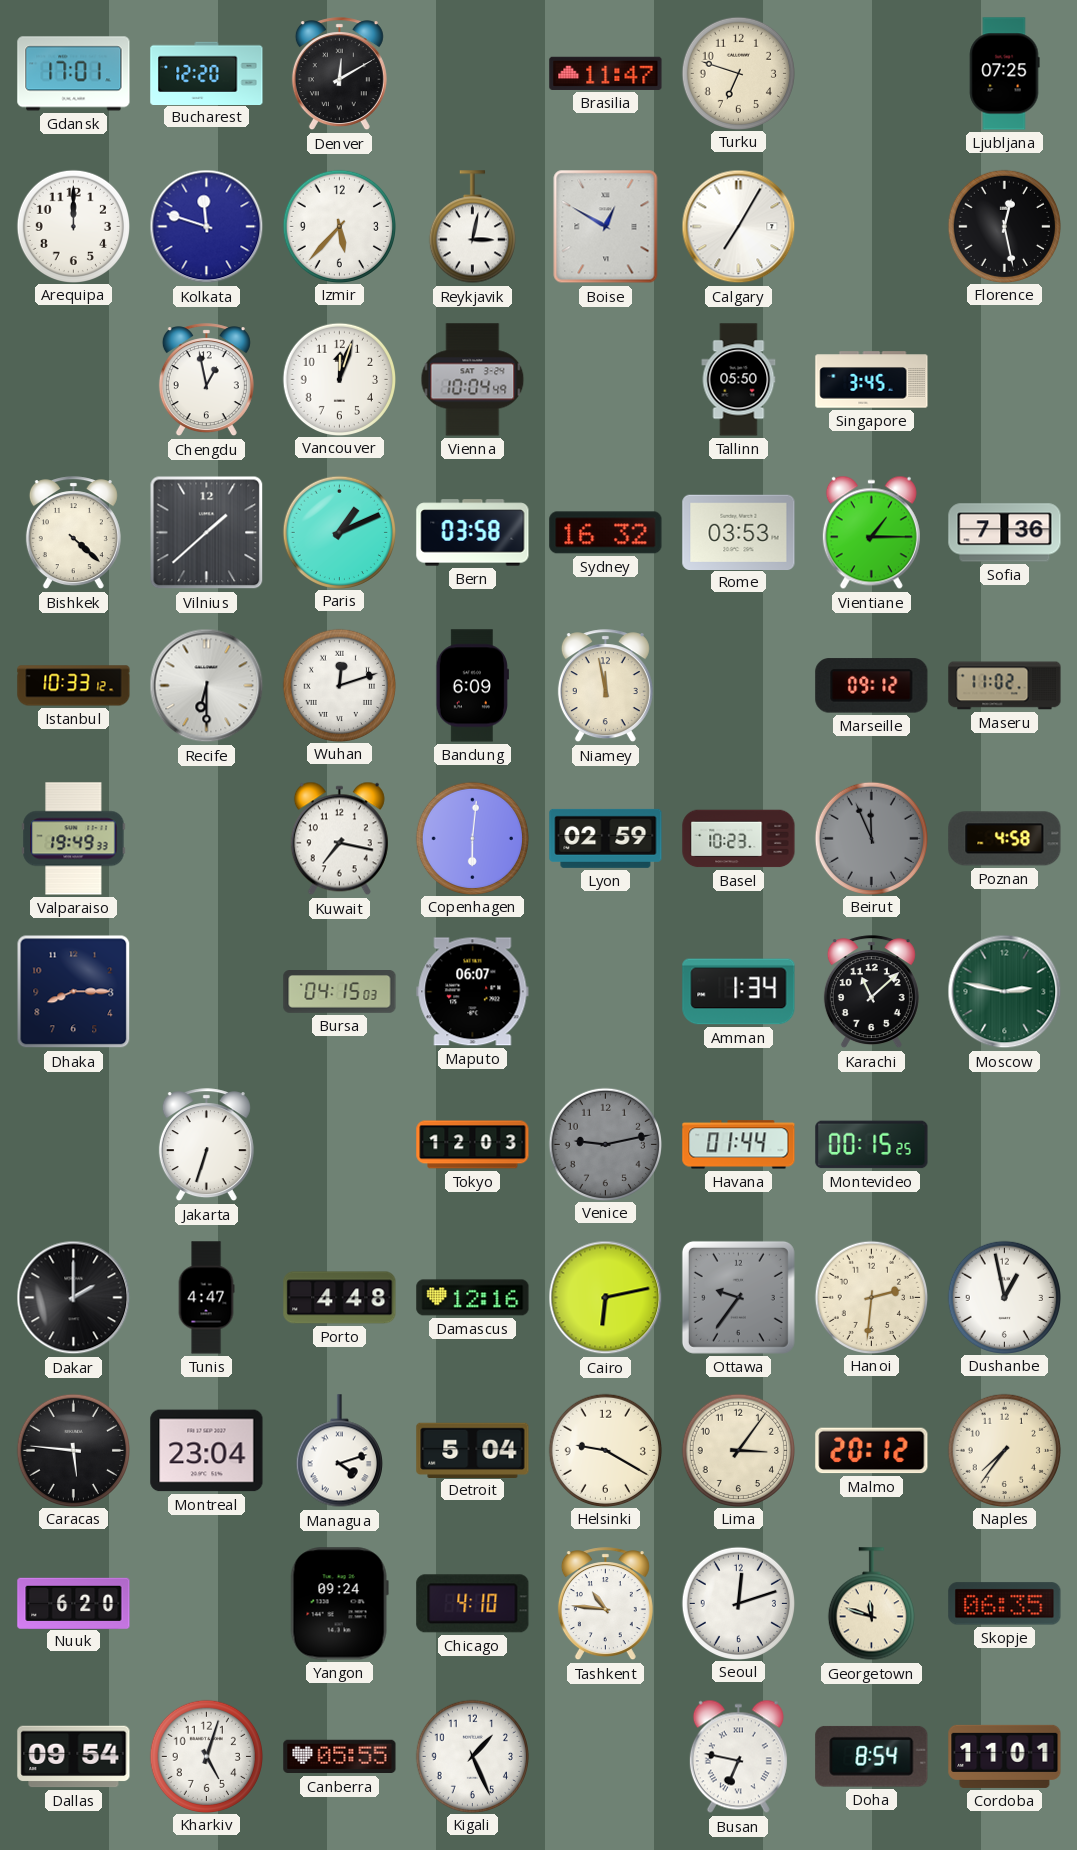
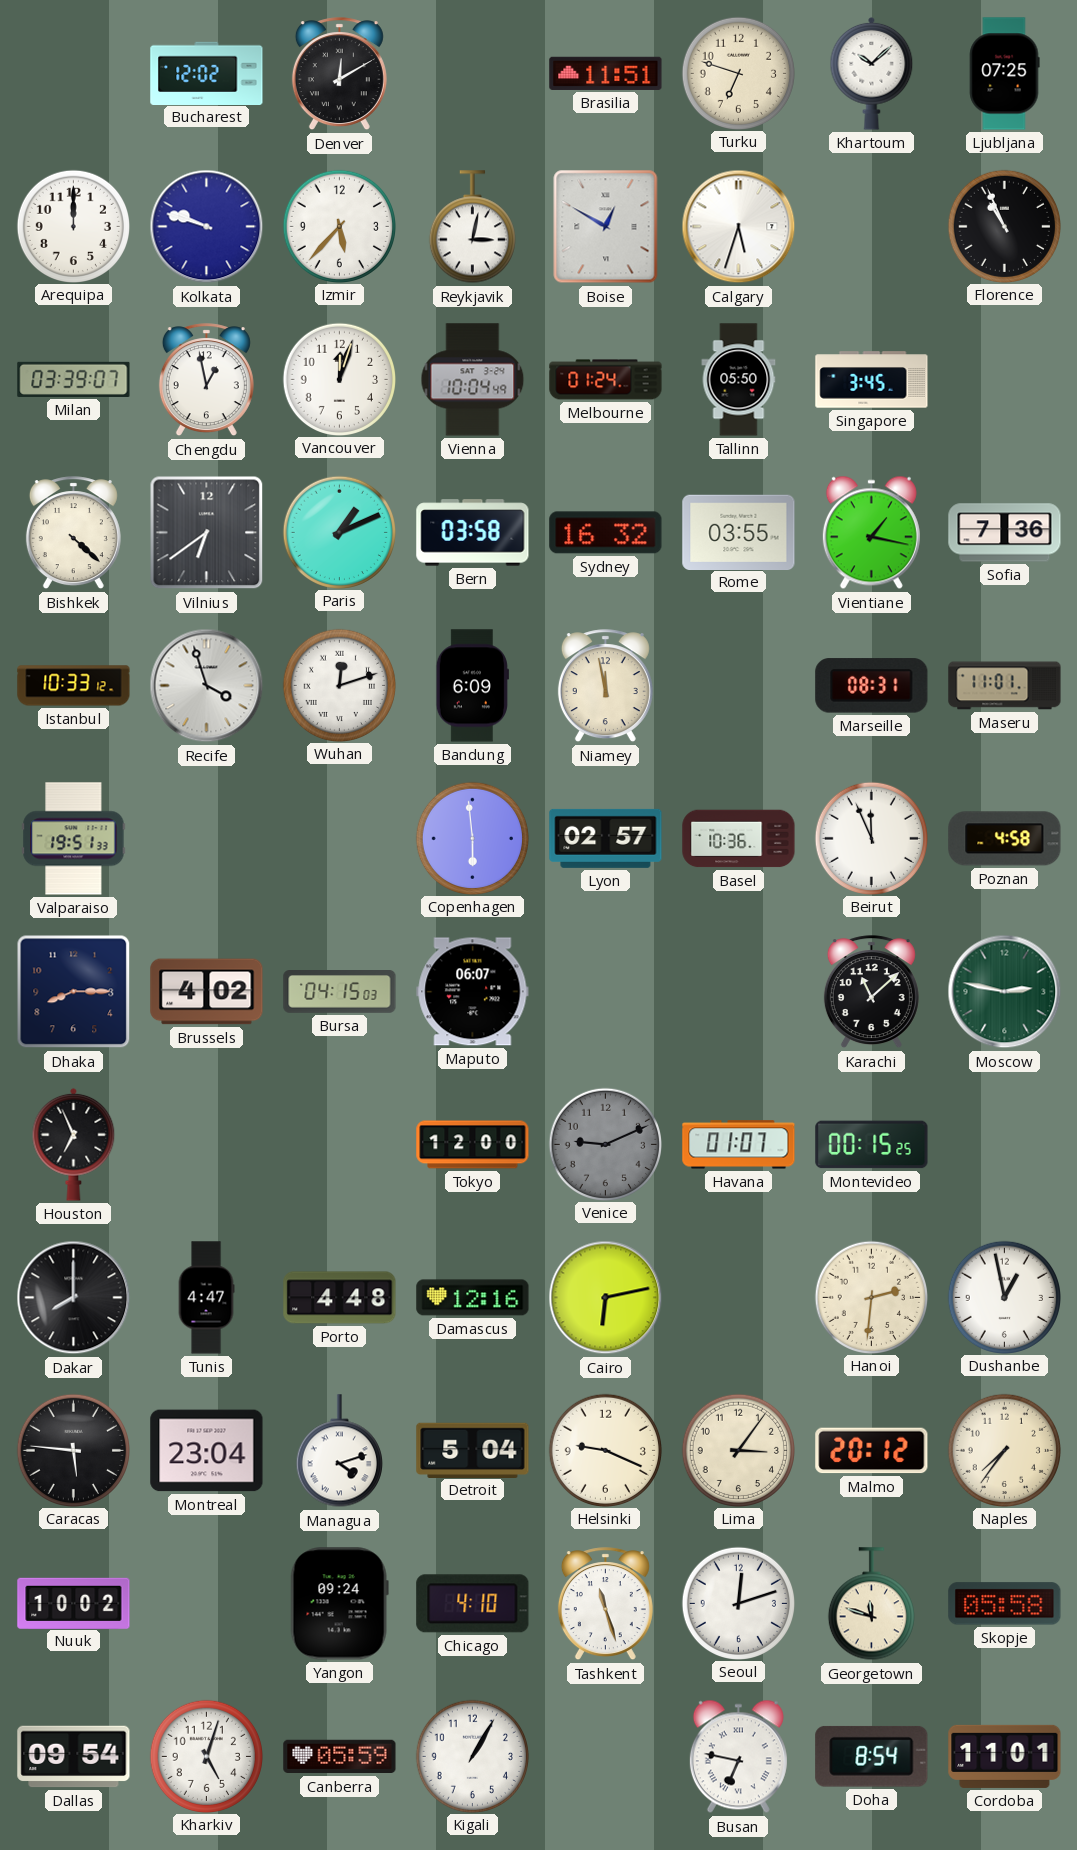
Gdansk: 17:01 -> none (74, 74)
Bucharest: 12:20 -> 12:02 (207, 73)
Brasilia: 11:47 -> 11:51 (606, 73)
Khartoum: none -> 10:08 (872, 73)
Kolkata: 11:48 -> 9:48 (207, 227)
Calgary: 7:05 -> 5:33 (739, 227)
Florence: 12:28 -> 10:56 (1004, 226)
Milan: none -> 03:39 (74, 379)
Melbourne: none -> 01:24 (606, 380)
Vilnius: 1:38 -> 6:39 (207, 533)
Rome: 03:53 -> 03:55 (739, 532)
Vientiane: 1:15 -> 1:17 (871, 533)
Recife: 6:30 -> 3:57 (207, 686)
Marseille: 09:12 -> 08:31 (872, 686)
Maseru: 11:02 -> 11:01 (1005, 686)
Valparaiso: 19:49 -> 19:51 (74, 839)
Kuwait: 7:17 -> none (339, 839)
Copenhagen: 6:01 -> 5:59 (472, 838)
Lyon: 02:59 -> 02:57 (606, 838)
Basel: 10:23 -> 10:36 (739, 839)
Beirut dial: grey -> white (871, 838)
Brussels: none -> 4:02 (207, 992)
Amman: 1:34 -> none (739, 992)
Houston: none -> 6:56 (74, 1144)
Jakarta: 6:33 -> none (206, 1145)
Tokyo: 12:03 -> 12:00 (473, 1145)
Venice: 9:13 -> 9:11 (605, 1144)
Havana: 01:44 -> 01:07 (739, 1145)
Dakar: 2:00 -> 8:00 (74, 1298)
Ottawa: 9:36 -> none (738, 1297)
Helsinki: 9:20 -> 9:19 (605, 1450)
Nuuk: 6:20 -> 10:02 (74, 1603)
Tashkent: 10:46 -> 11:27 (605, 1604)
Skopje: 06:35 -> 05:58 (1005, 1604)
Canberra: 05:55 -> 05:59 (340, 1757)
Kigali: 1:26 -> 1:05 (472, 1756)
